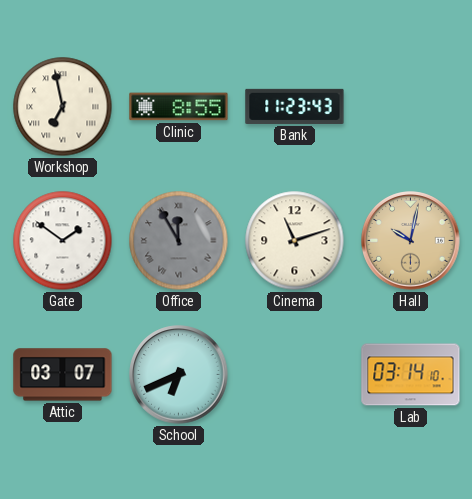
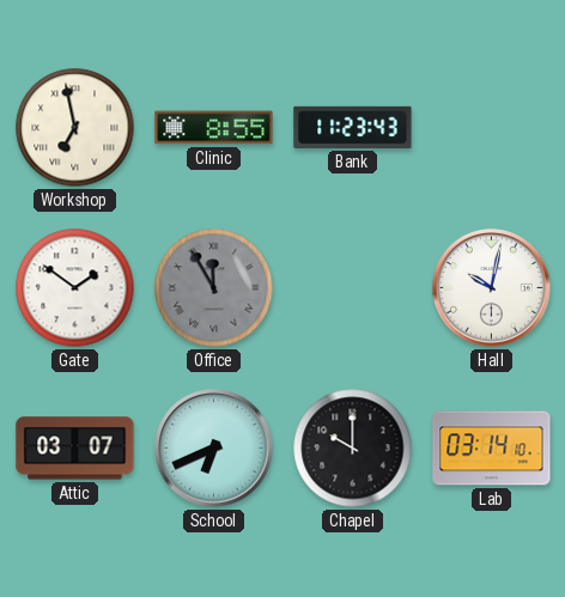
Cinema: 11:12 -> none (295, 241)
Hall dial: champagne -> white (492, 288)
Chapel: none -> 10:00 (353, 449)
